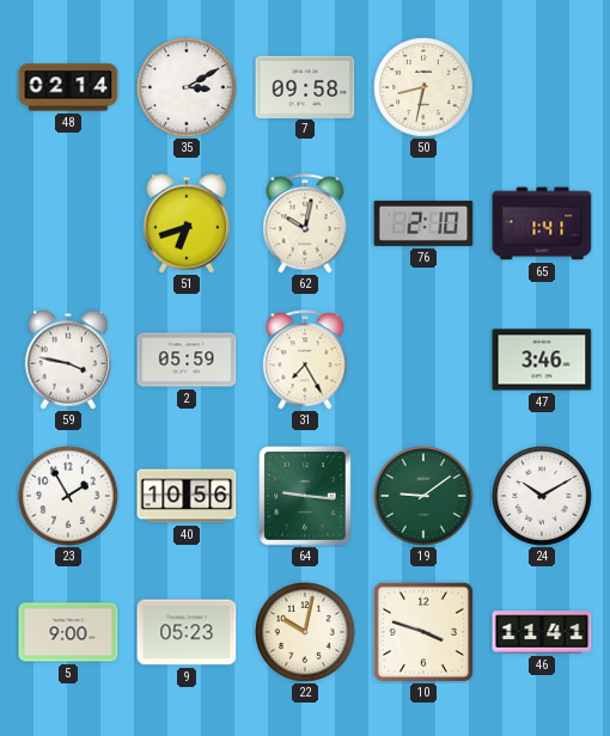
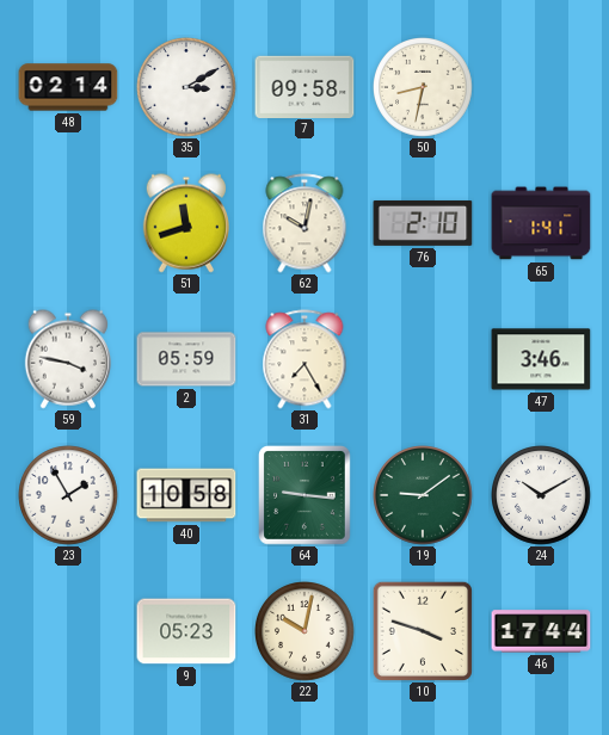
51: 6:42 -> 11:42 (186, 223)
40: 10:56 -> 10:58 (186, 495)
5: 9:00 -> none (68, 632)
46: 11:41 -> 17:44 (541, 631)
